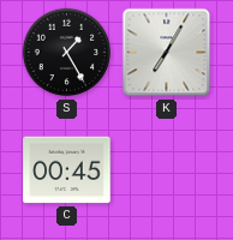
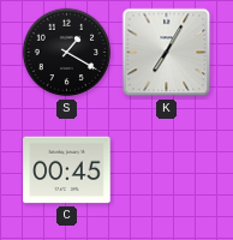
S: 1:25 -> 1:20 (67, 53)
